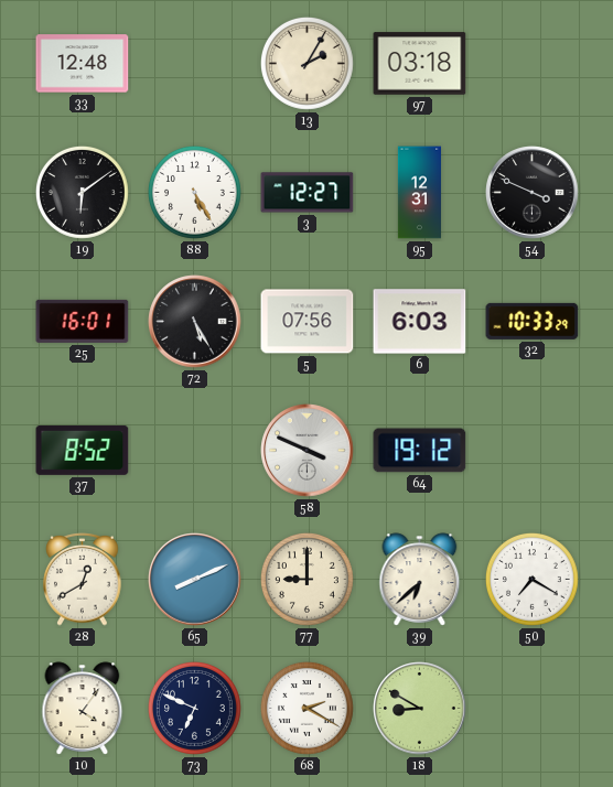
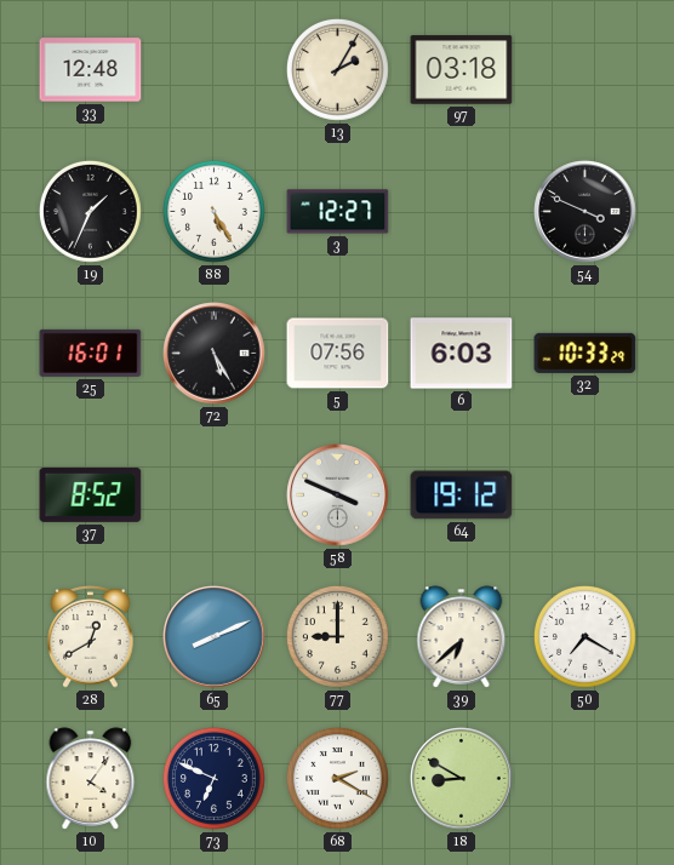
19: 6:09 -> 1:34 (91, 212)
95: 12:31 -> none (419, 193)
